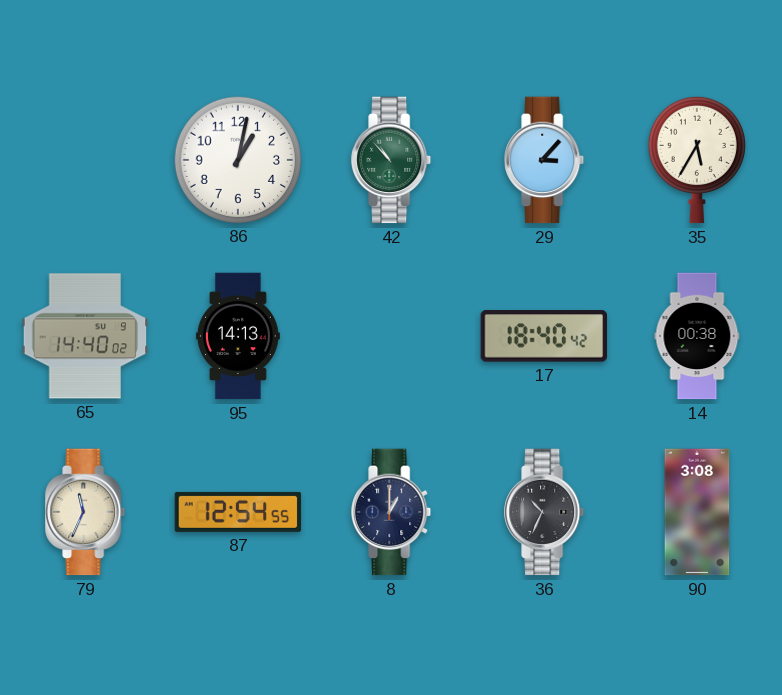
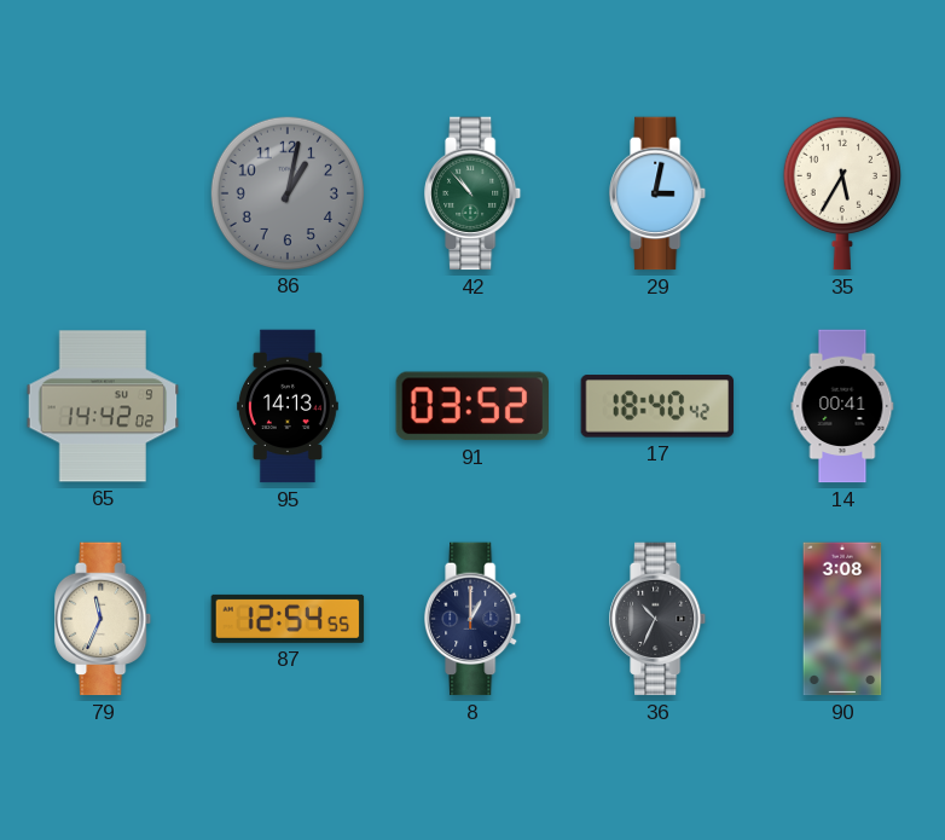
86 dial: white -> grey (286, 192)
29: 3:07 -> 3:02 (659, 193)
65: 14:40 -> 14:42 (103, 406)
91: none -> 03:52 (473, 406)
14: 00:38 -> 00:41 (842, 406)
